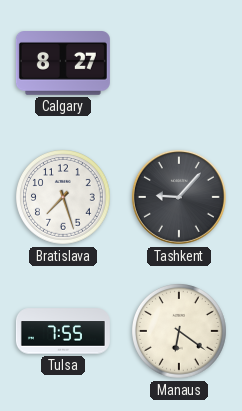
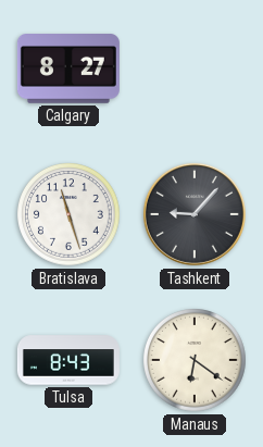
Bratislava: 7:27 -> 11:27 (70, 215)
Tulsa: 7:55 -> 8:43 (68, 360)
